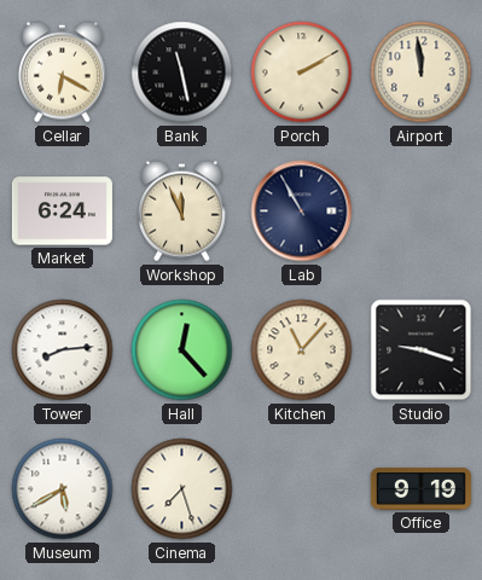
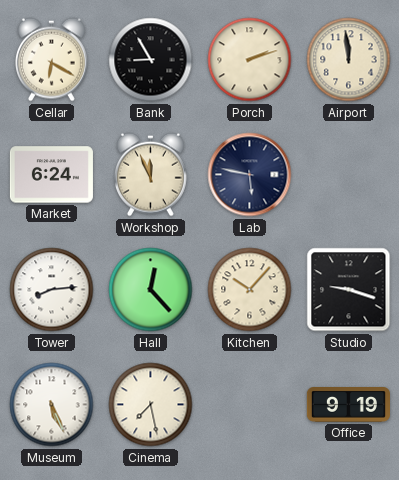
Bank: 11:28 -> 8:55 (151, 60)
Porch: 2:10 -> 2:12 (250, 60)
Lab: 10:55 -> 5:47 (250, 175)
Kitchen: 11:07 -> 10:07 (250, 290)
Museum: 5:40 -> 5:26 (52, 405)
Cinema: 7:27 -> 7:28 (151, 405)
